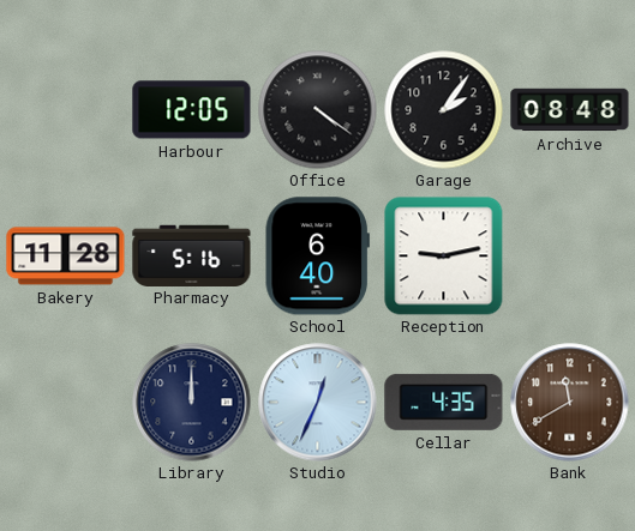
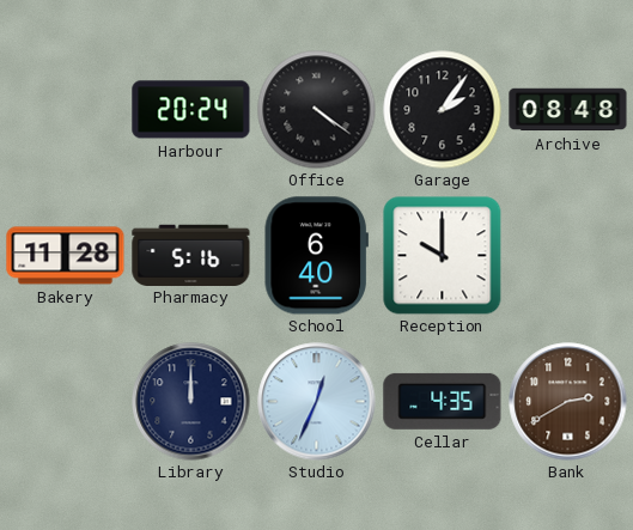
Harbour: 12:05 -> 20:24 (191, 110)
Reception: 9:13 -> 10:00 (443, 256)
Bank: 11:40 -> 2:40 (568, 402)
